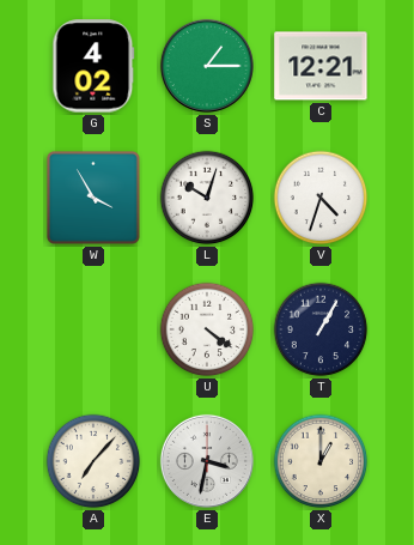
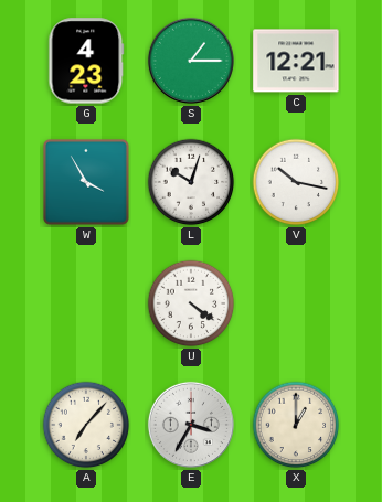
G: 4:02 -> 4:23 (86, 61)
V: 4:33 -> 10:17 (296, 182)
T: 1:05 -> none (321, 329)
E: 3:32 -> 3:35 (191, 425)
